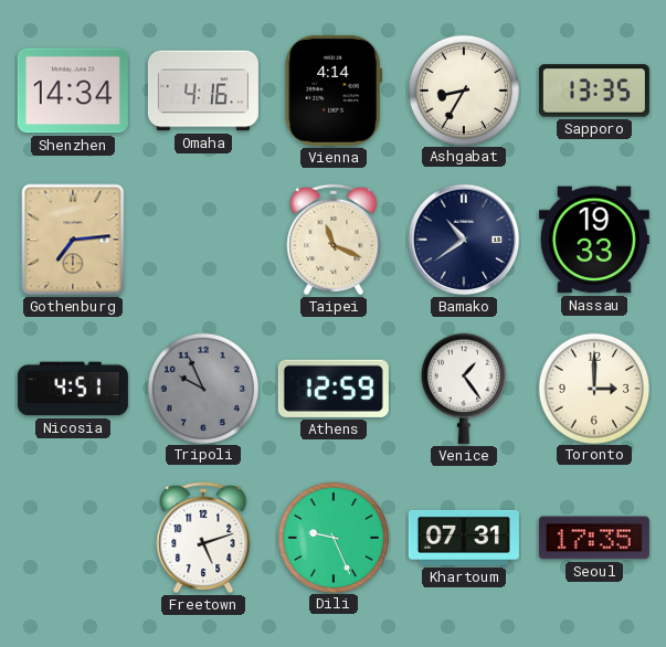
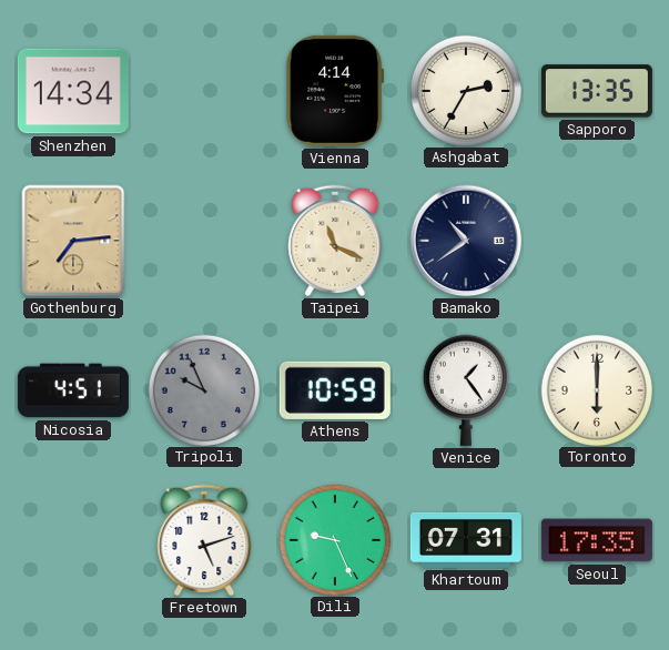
Omaha: 4:16 -> none (203, 91)
Ashgabat: 8:35 -> 2:35 (465, 90)
Nassau: 19:33 -> none (594, 240)
Athens: 12:59 -> 10:59 (335, 390)
Toronto: 3:00 -> 6:00 (596, 389)
